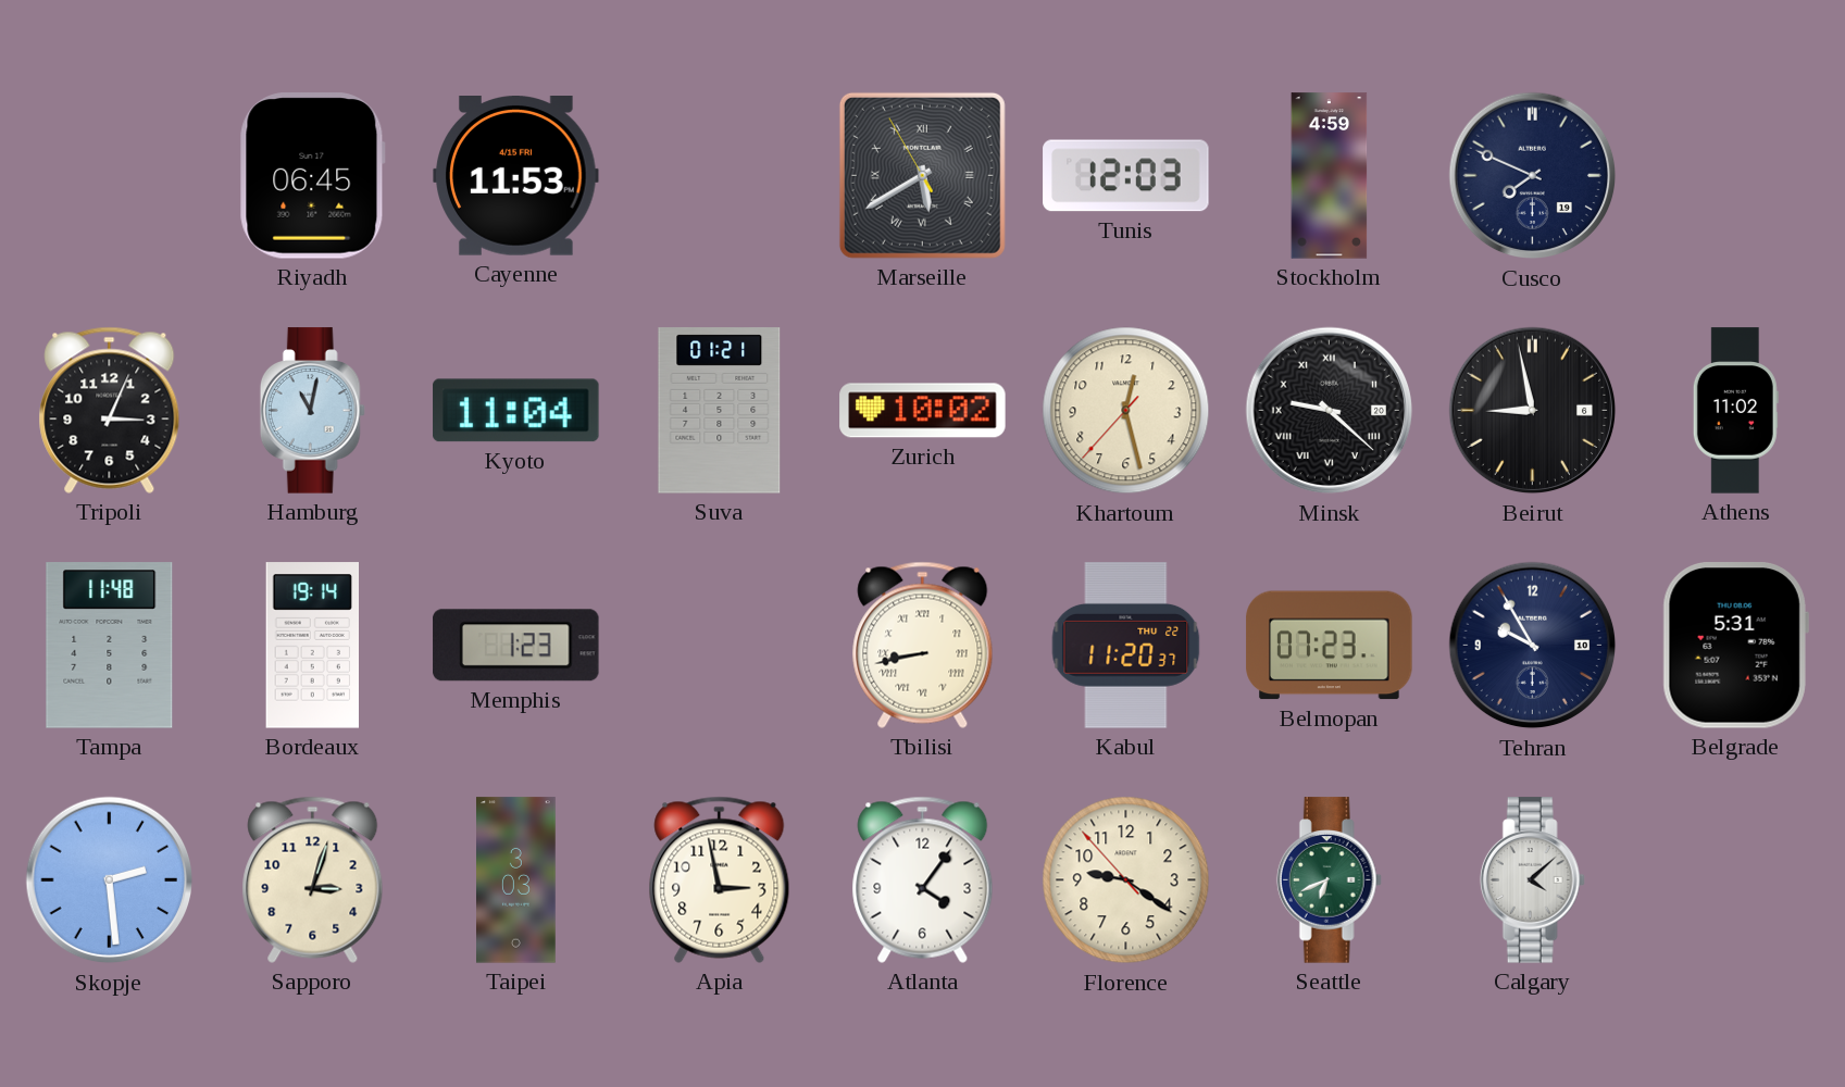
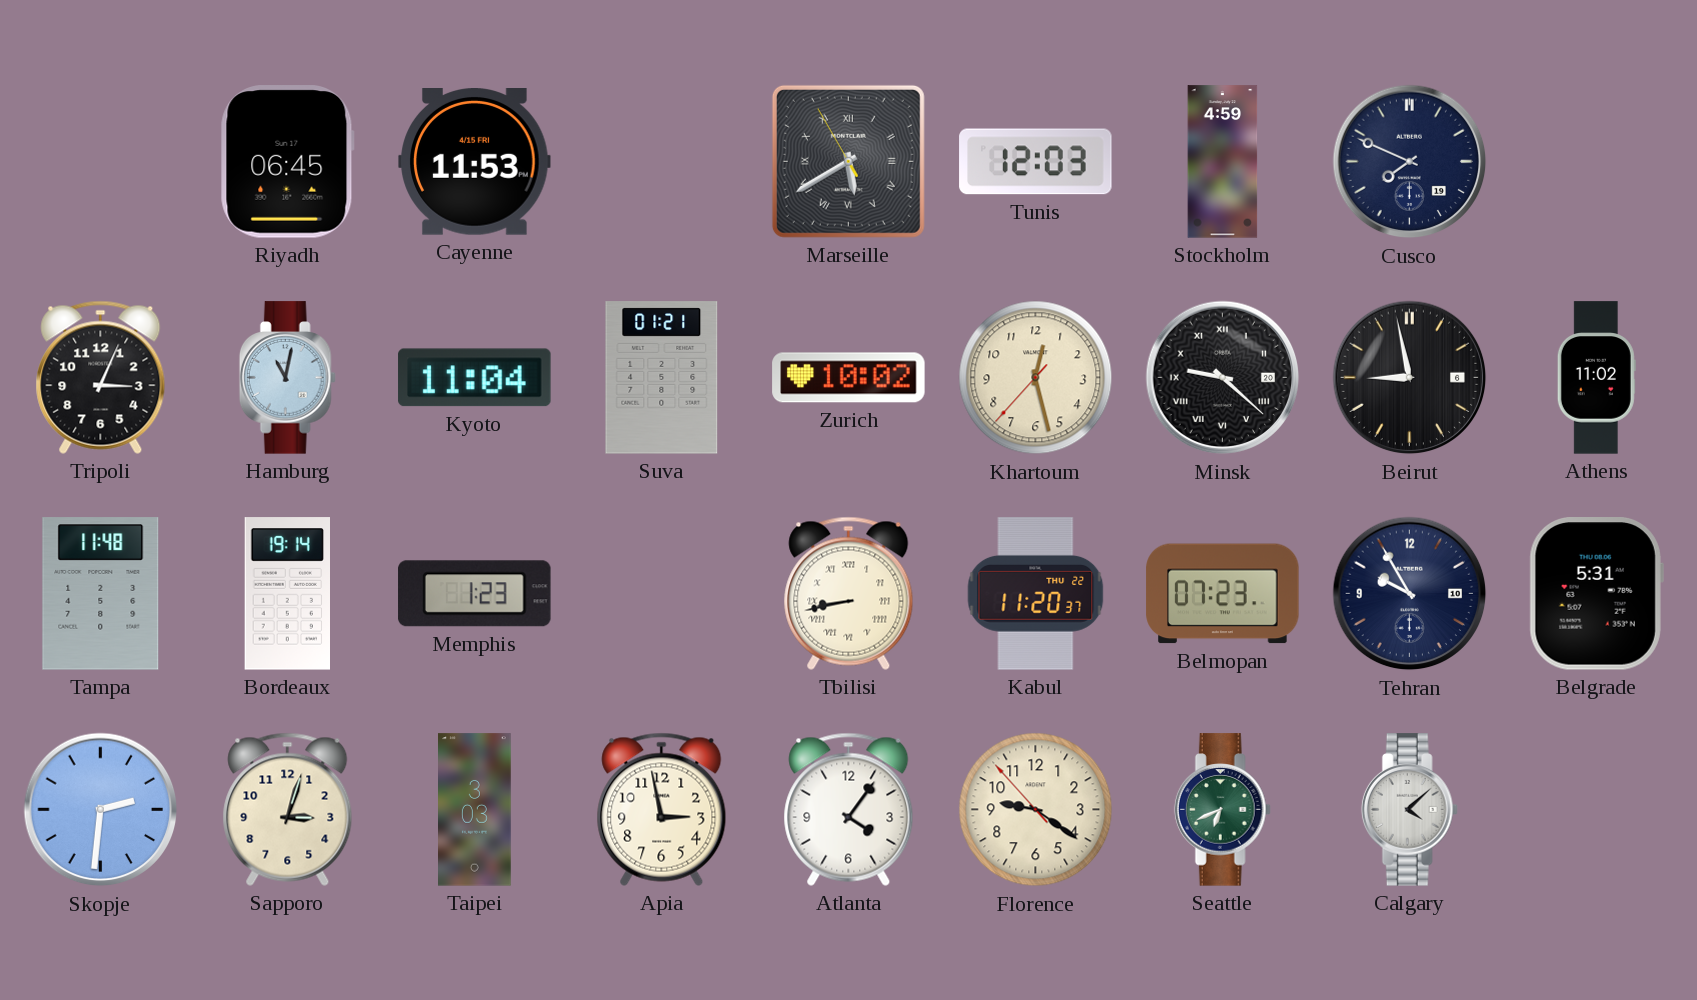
Skopje: 2:29 -> 2:31 (101, 810)
